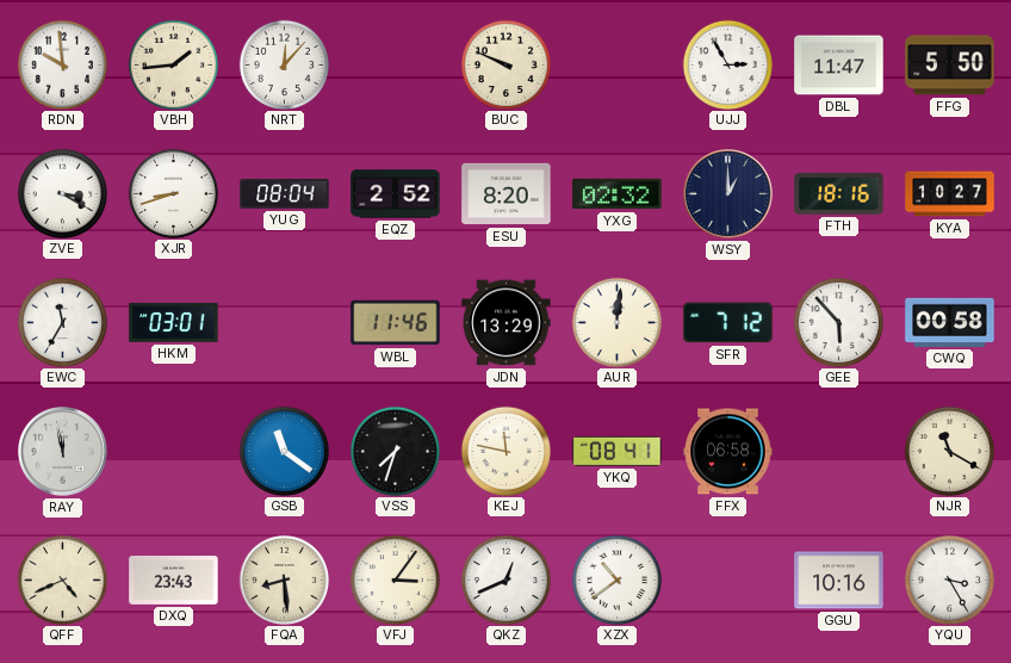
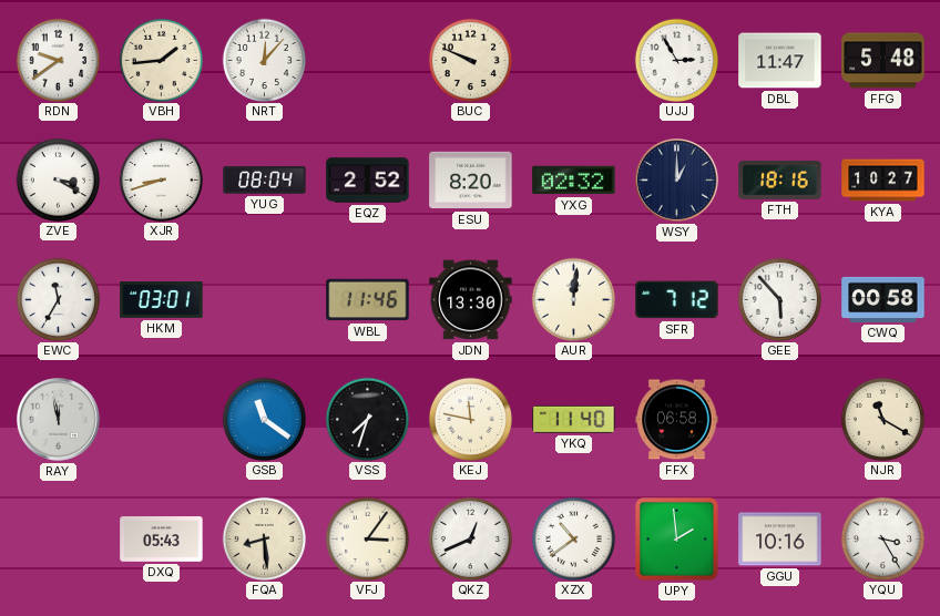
RDN: 9:59 -> 9:39 (58, 60)
FFG: 5:50 -> 5:48 (883, 61)
JDN: 13:29 -> 13:30 (471, 300)
YKQ: 08:41 -> 11:40 (574, 419)
QFF: 4:41 -> none (62, 580)
DXQ: 23:43 -> 05:43 (162, 540)
UPY: none -> 1:59 (676, 538)
